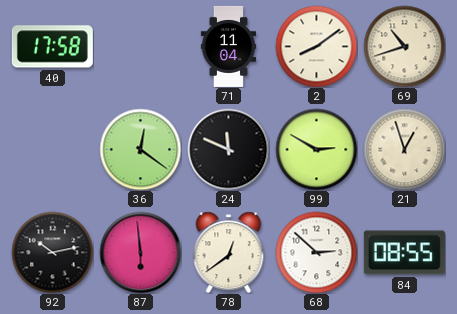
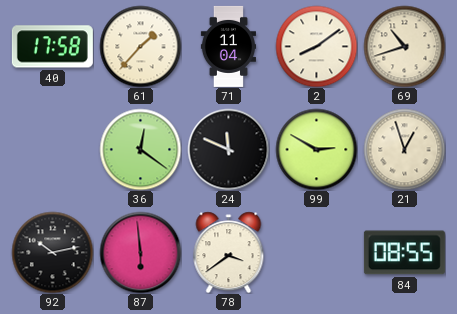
61: none -> 1:37 (140, 46)
78: 12:39 -> 3:39 (229, 252)
68: 2:52 -> none (316, 252)
